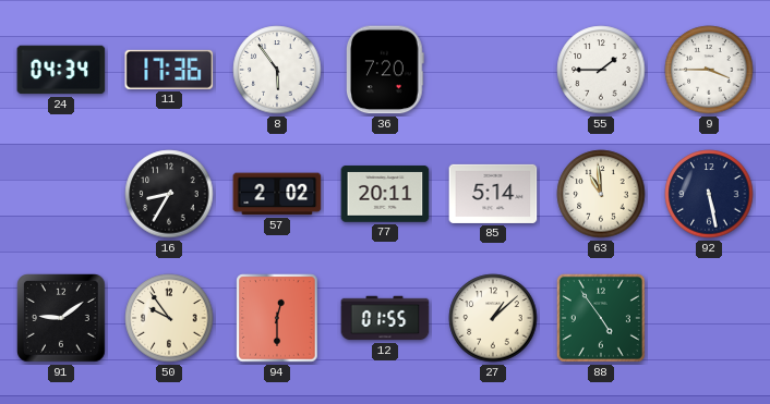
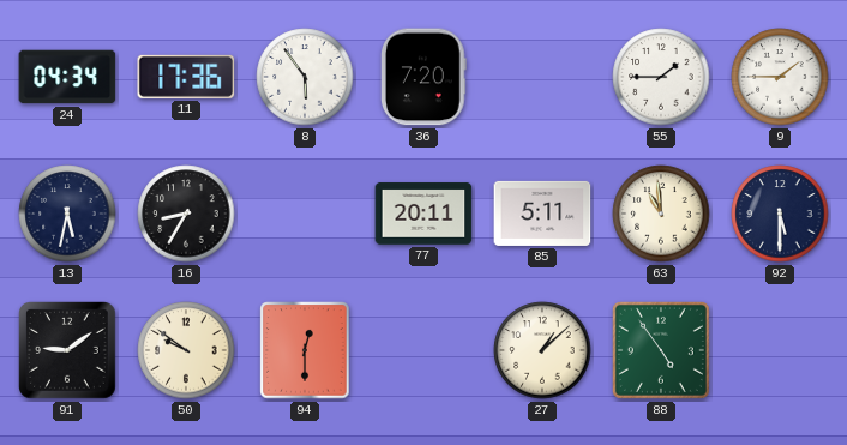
9: 3:45 -> 1:45 (780, 77)
13: none -> 5:32 (67, 214)
57: 2:02 -> none (277, 194)
85: 5:14 -> 5:11 (542, 214)
92: 5:28 -> 5:30 (780, 214)
50: 9:54 -> 9:51 (186, 350)
12: 01:55 -> none (385, 318)
